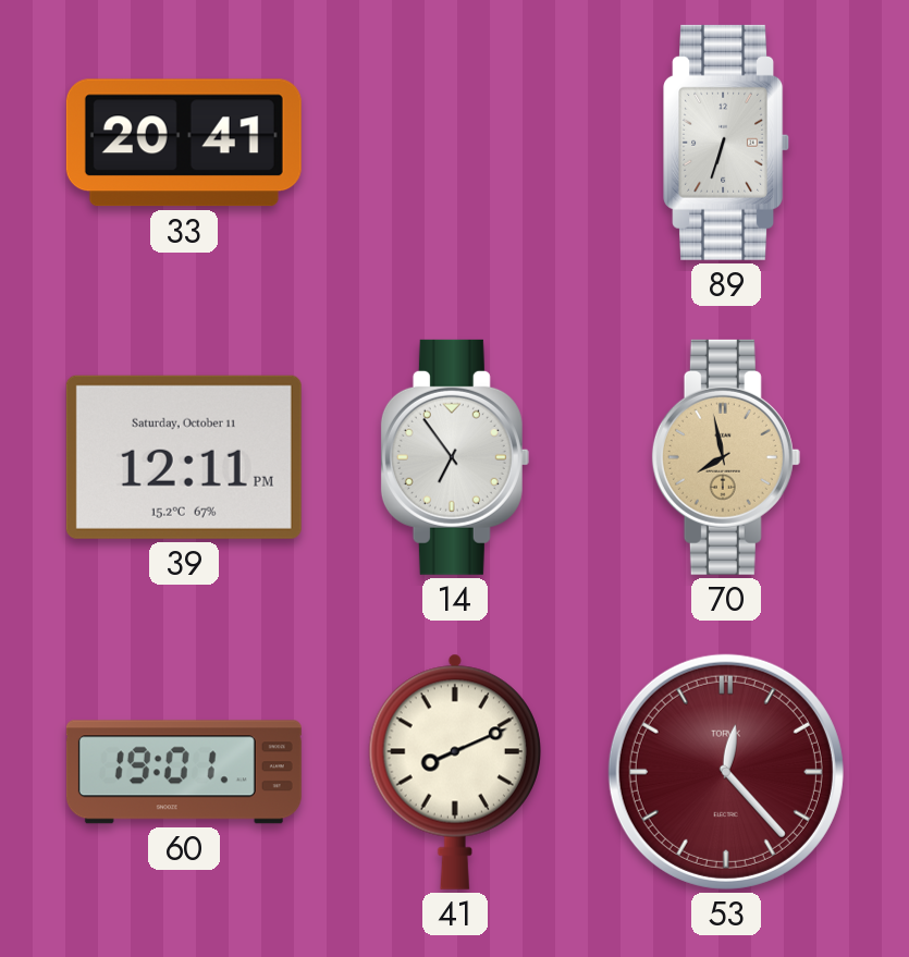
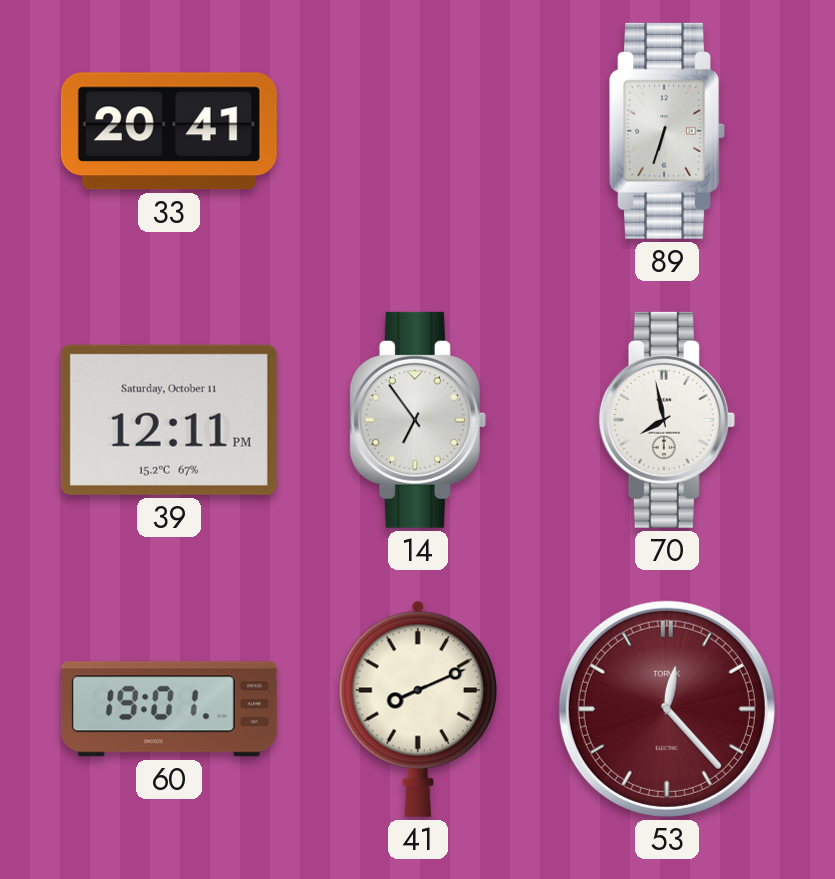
70 dial: champagne -> white (667, 420)
